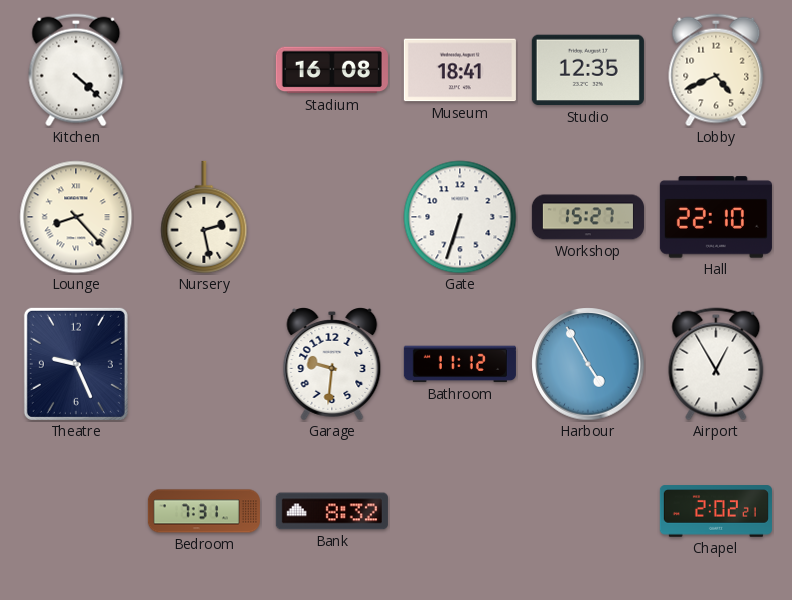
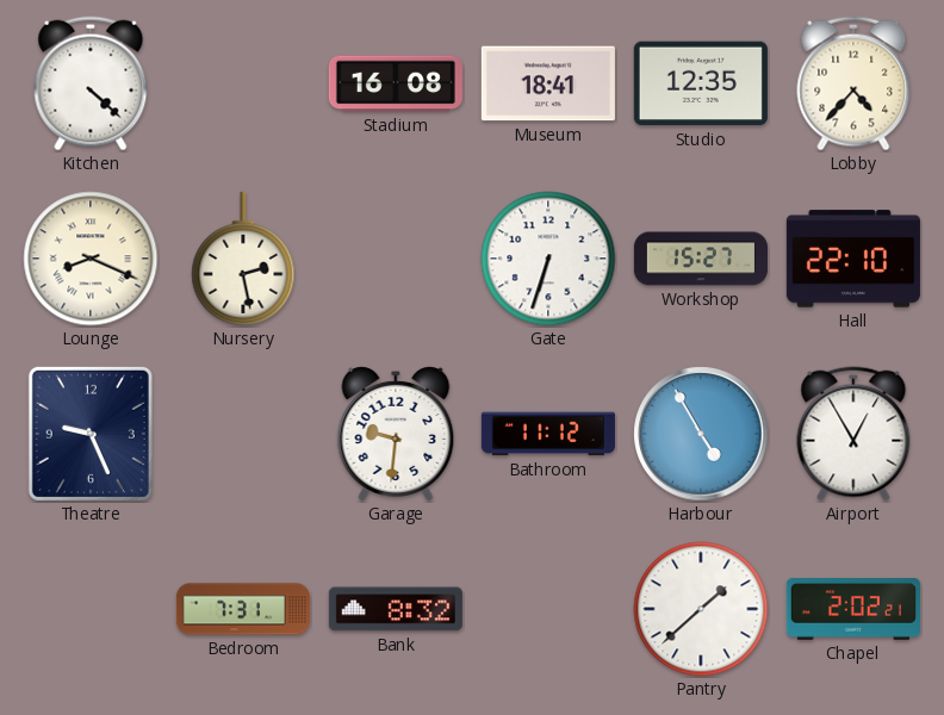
Lobby: 4:41 -> 4:37 (853, 83)
Lounge: 8:23 -> 8:19 (91, 259)
Pantry: none -> 1:38 (701, 609)
